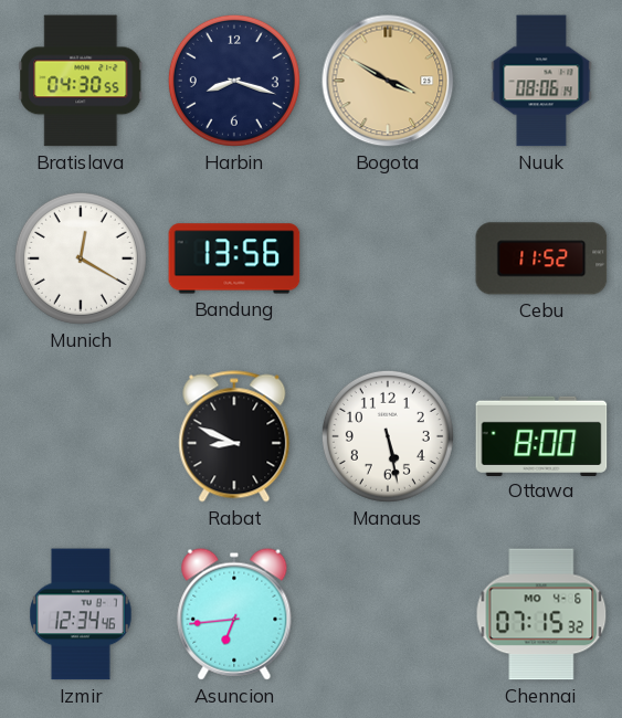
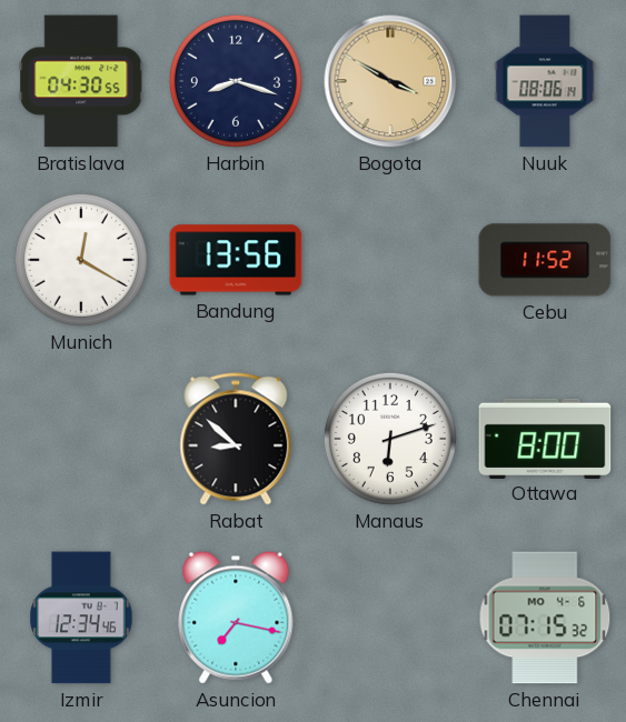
Rabat: 8:49 -> 8:52 (236, 439)
Manaus: 5:28 -> 6:12 (390, 439)
Asuncion: 6:44 -> 7:17 (236, 618)
